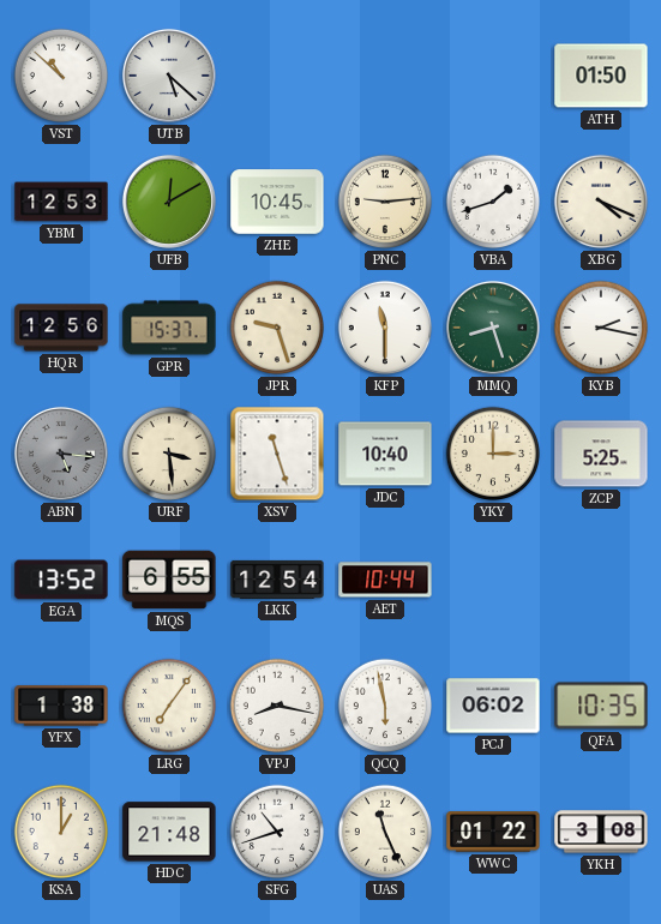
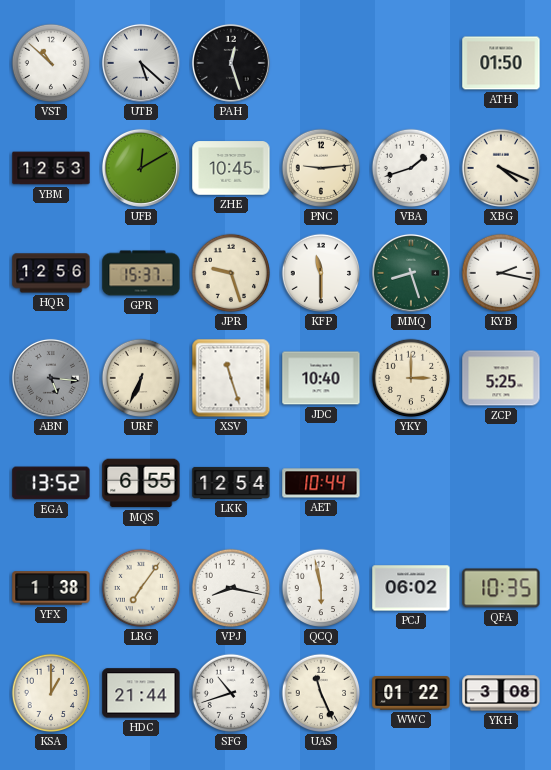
PAH: none -> 12:27 (231, 63)
URF: 3:29 -> 6:34 (141, 378)
HDC: 21:48 -> 21:44 (141, 693)
